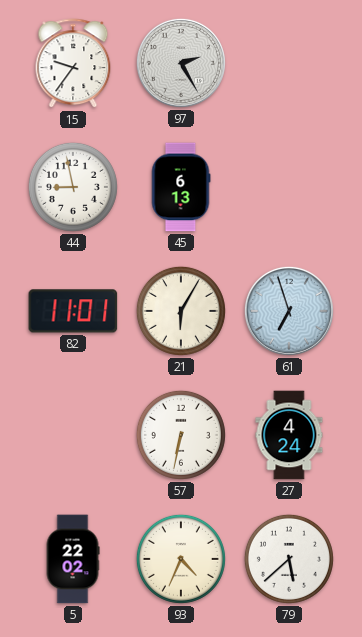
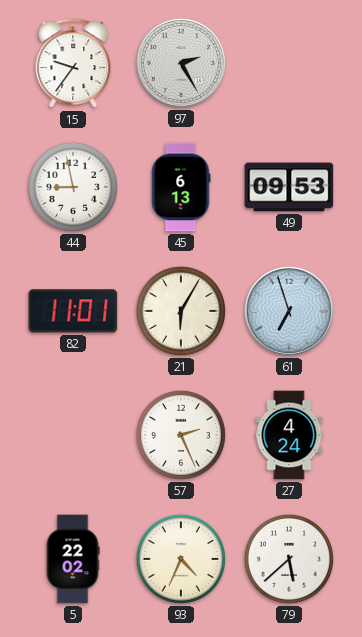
49: none -> 09:53 (289, 187)
57: 6:32 -> 2:26 (181, 435)
